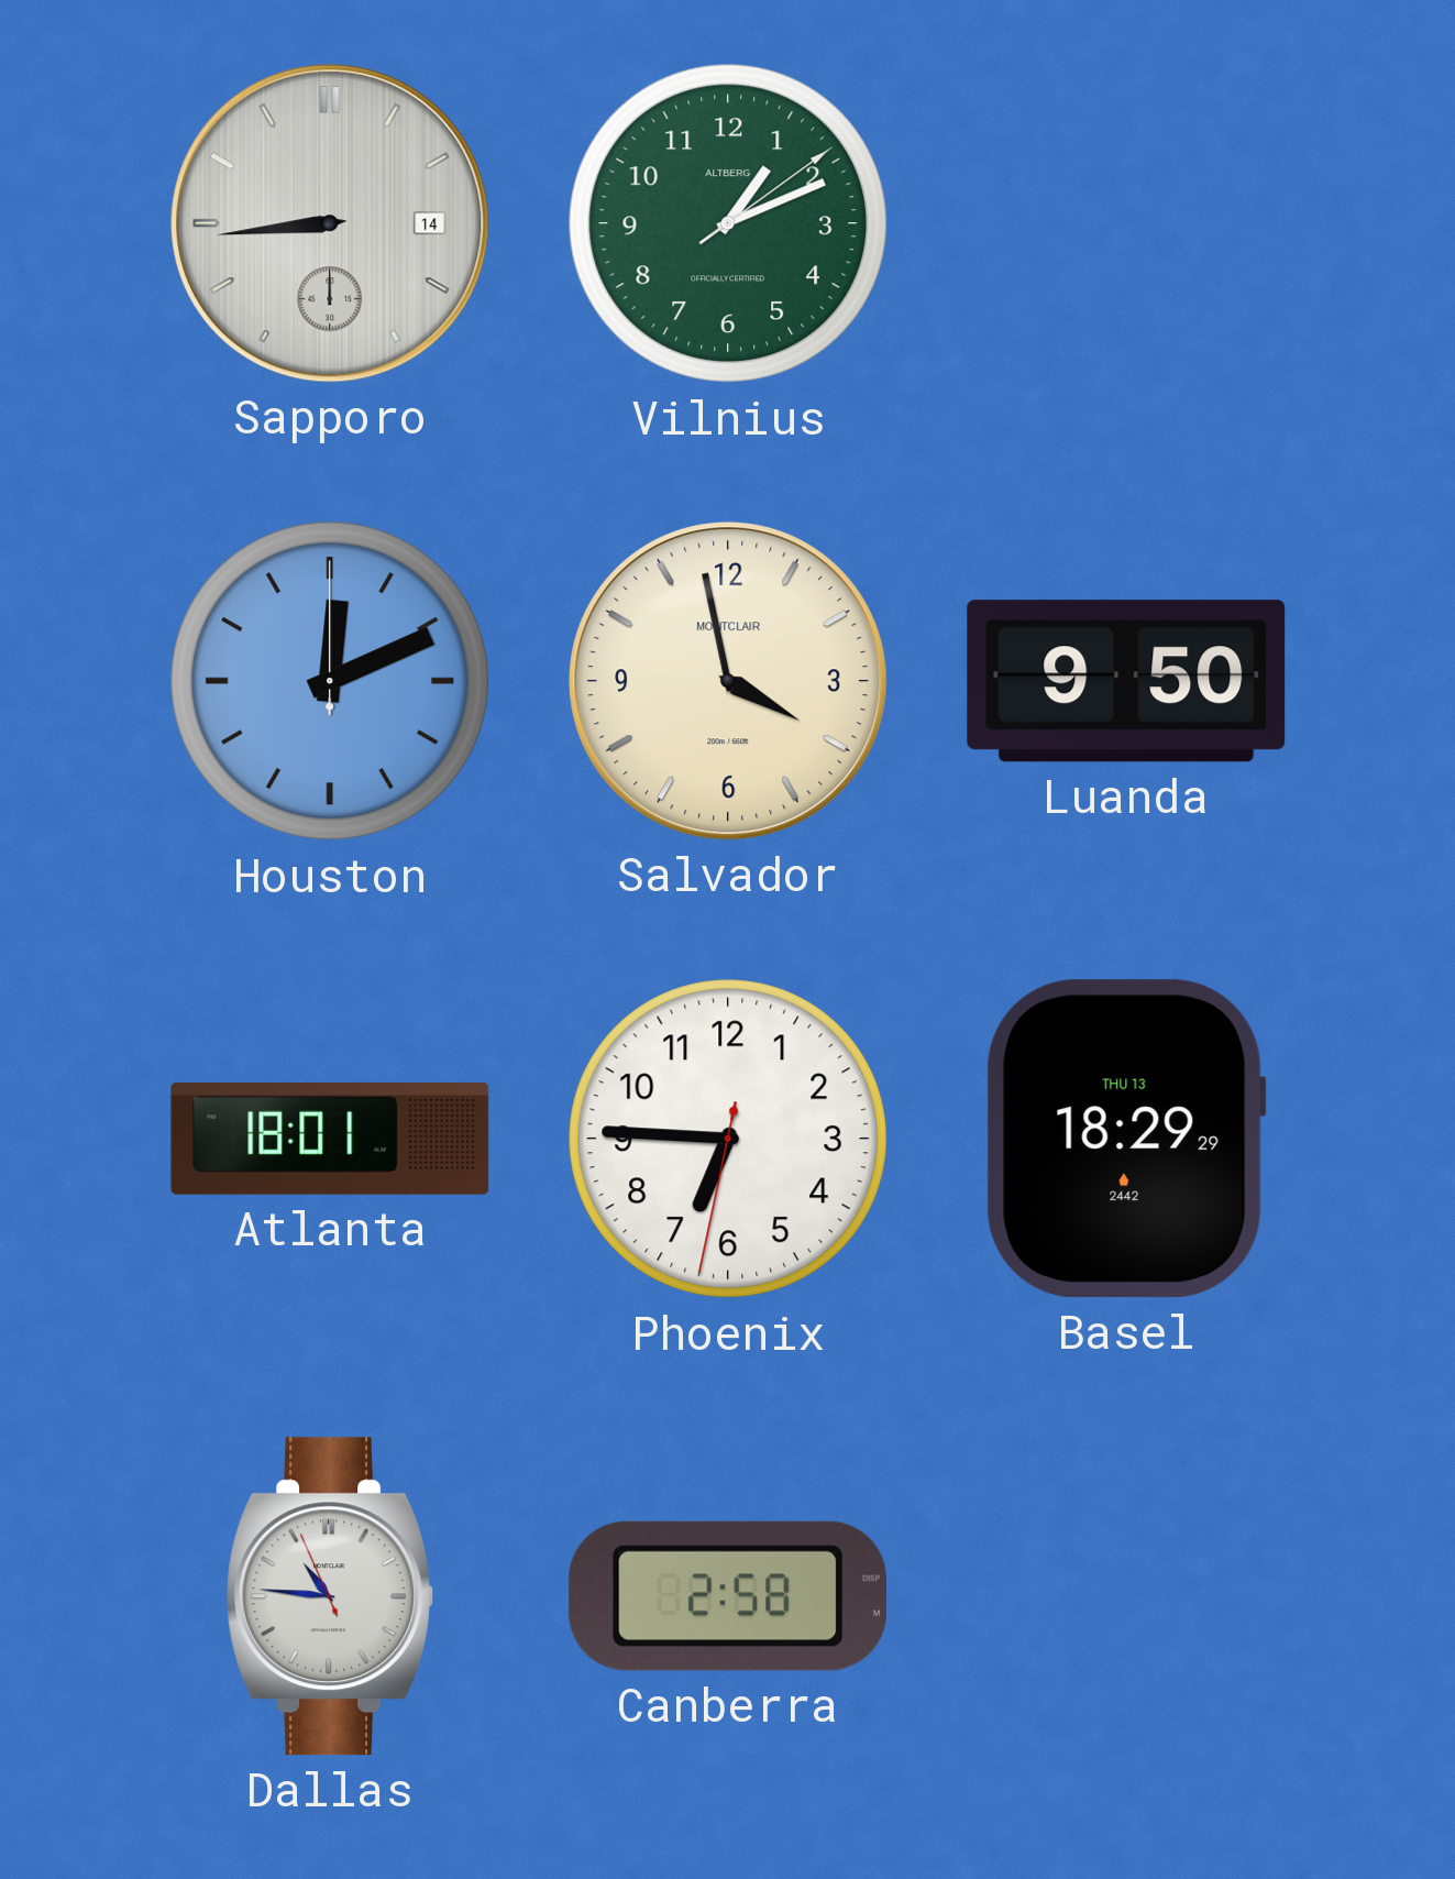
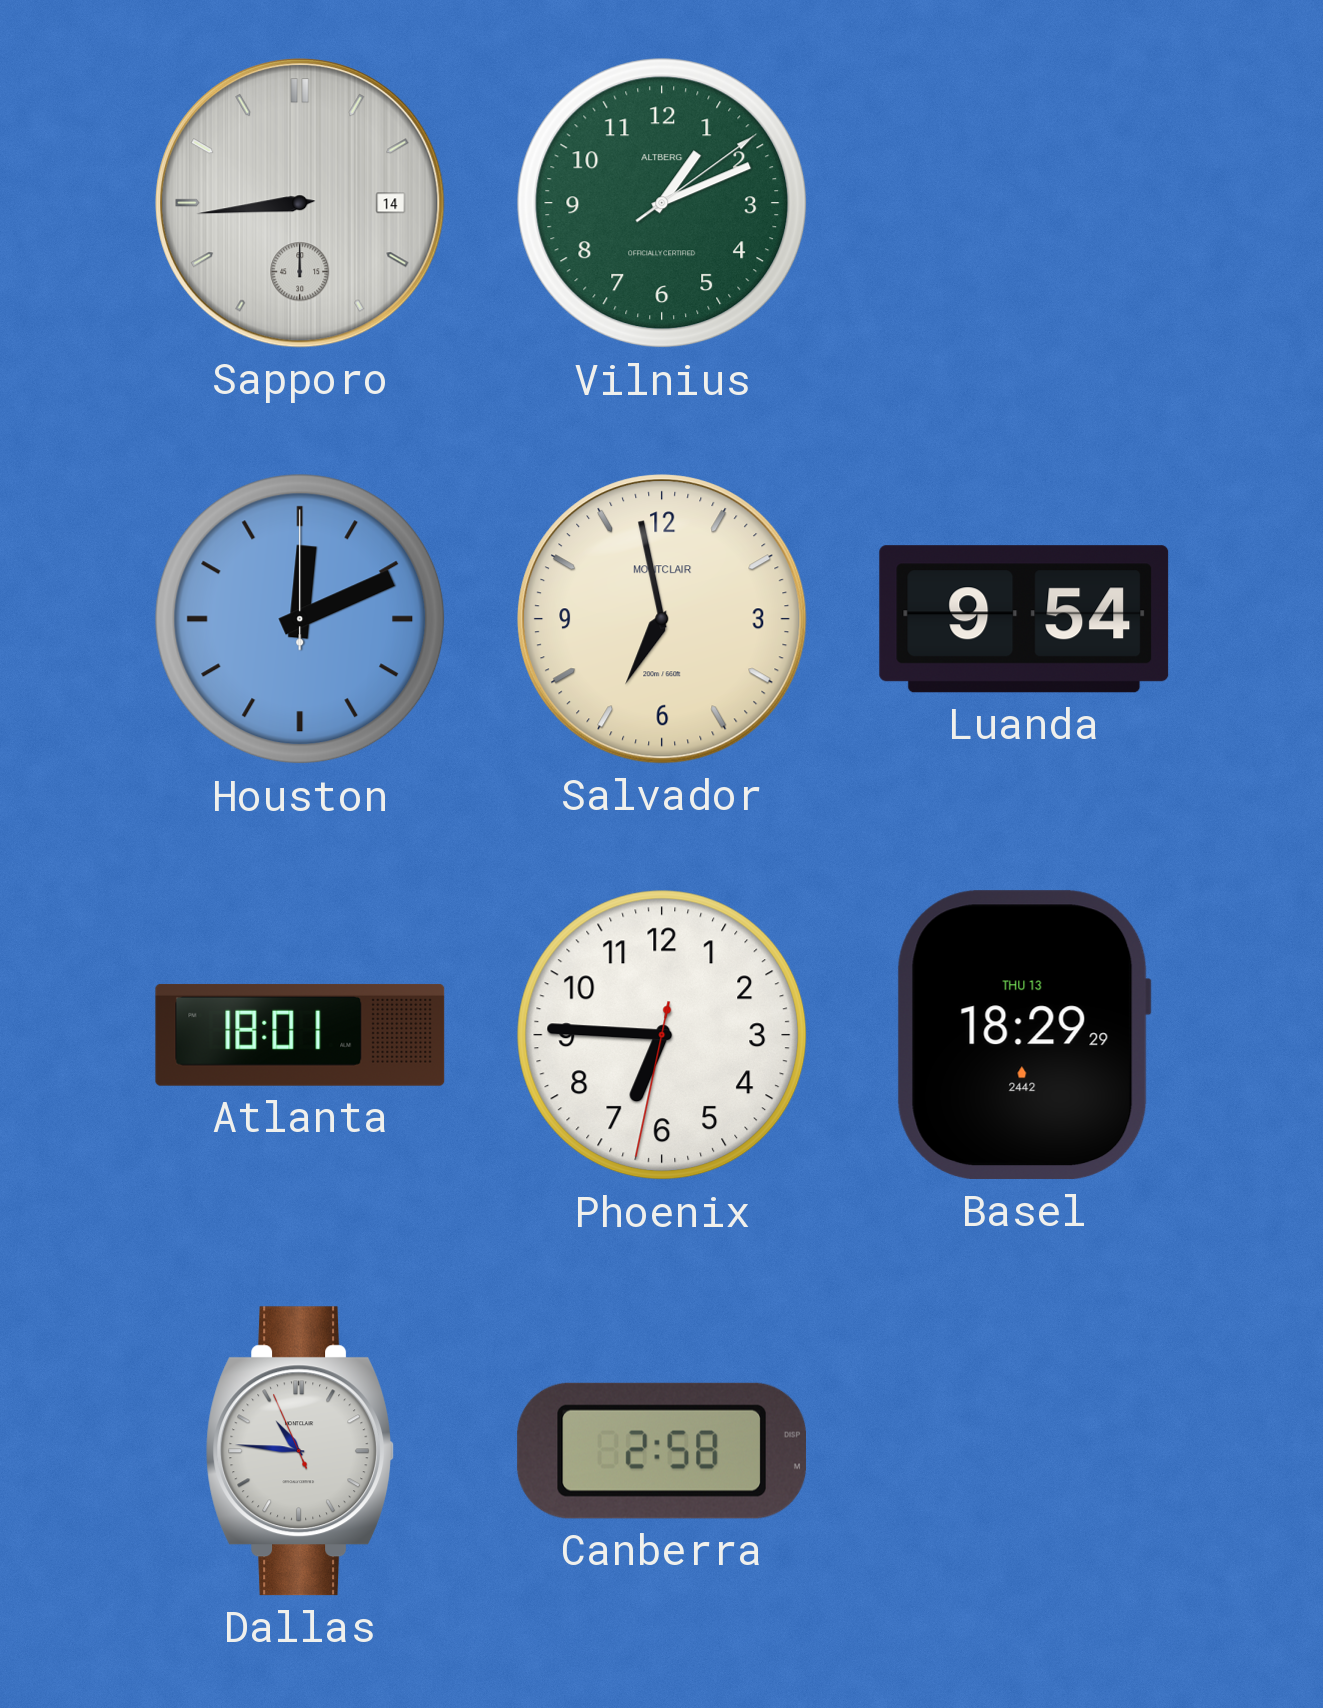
Salvador: 3:58 -> 6:58 (662, 619)
Luanda: 9:50 -> 9:54 (1024, 619)
